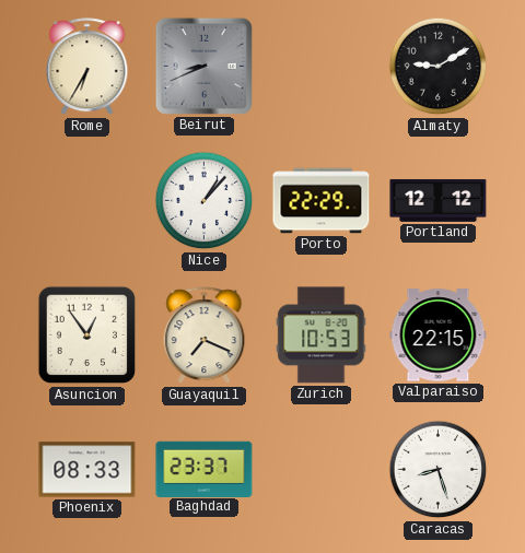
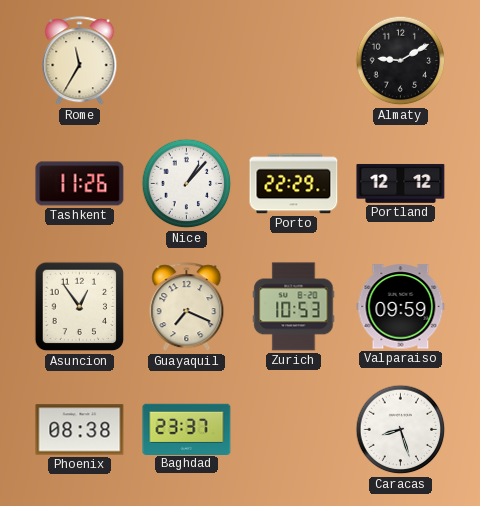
Rome: 6:35 -> 11:35 (80, 61)
Beirut: 8:41 -> none (203, 66)
Tashkent: none -> 11:26 (80, 184)
Valparaiso: 22:15 -> 09:59 (401, 307)
Phoenix: 08:33 -> 08:38 (80, 430)
